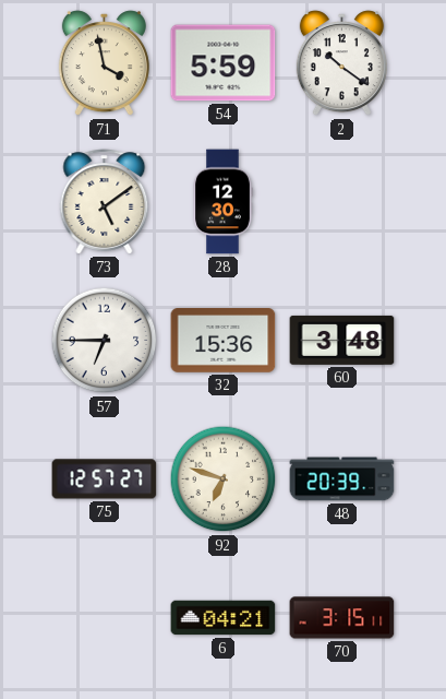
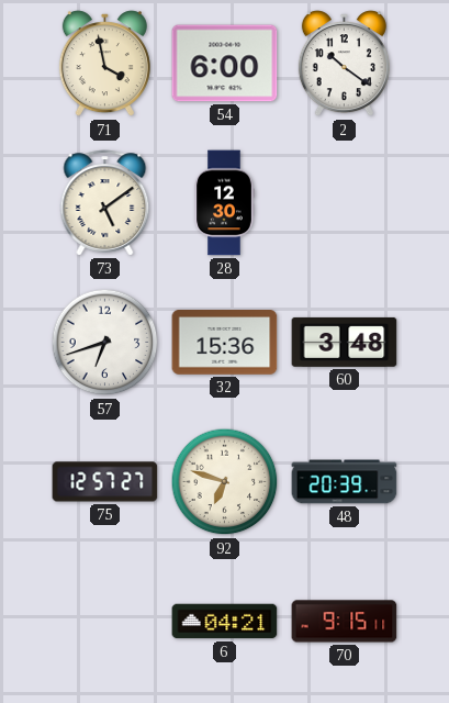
54: 5:59 -> 6:00 (225, 64)
57: 6:45 -> 6:42 (105, 343)
70: 3:15 -> 9:15 (345, 622)
